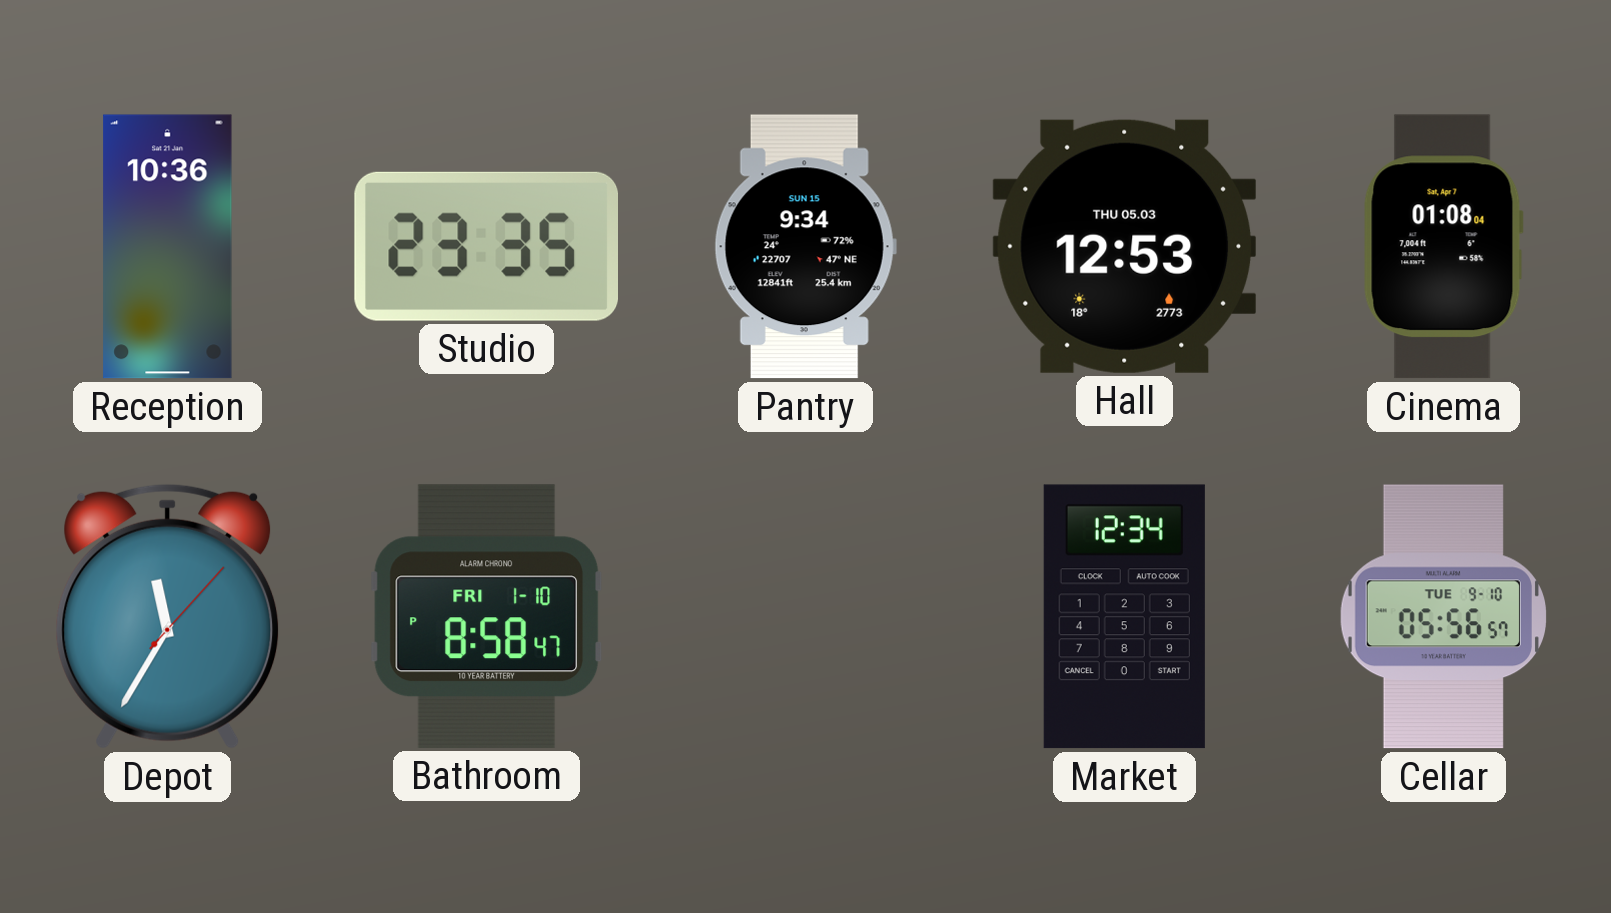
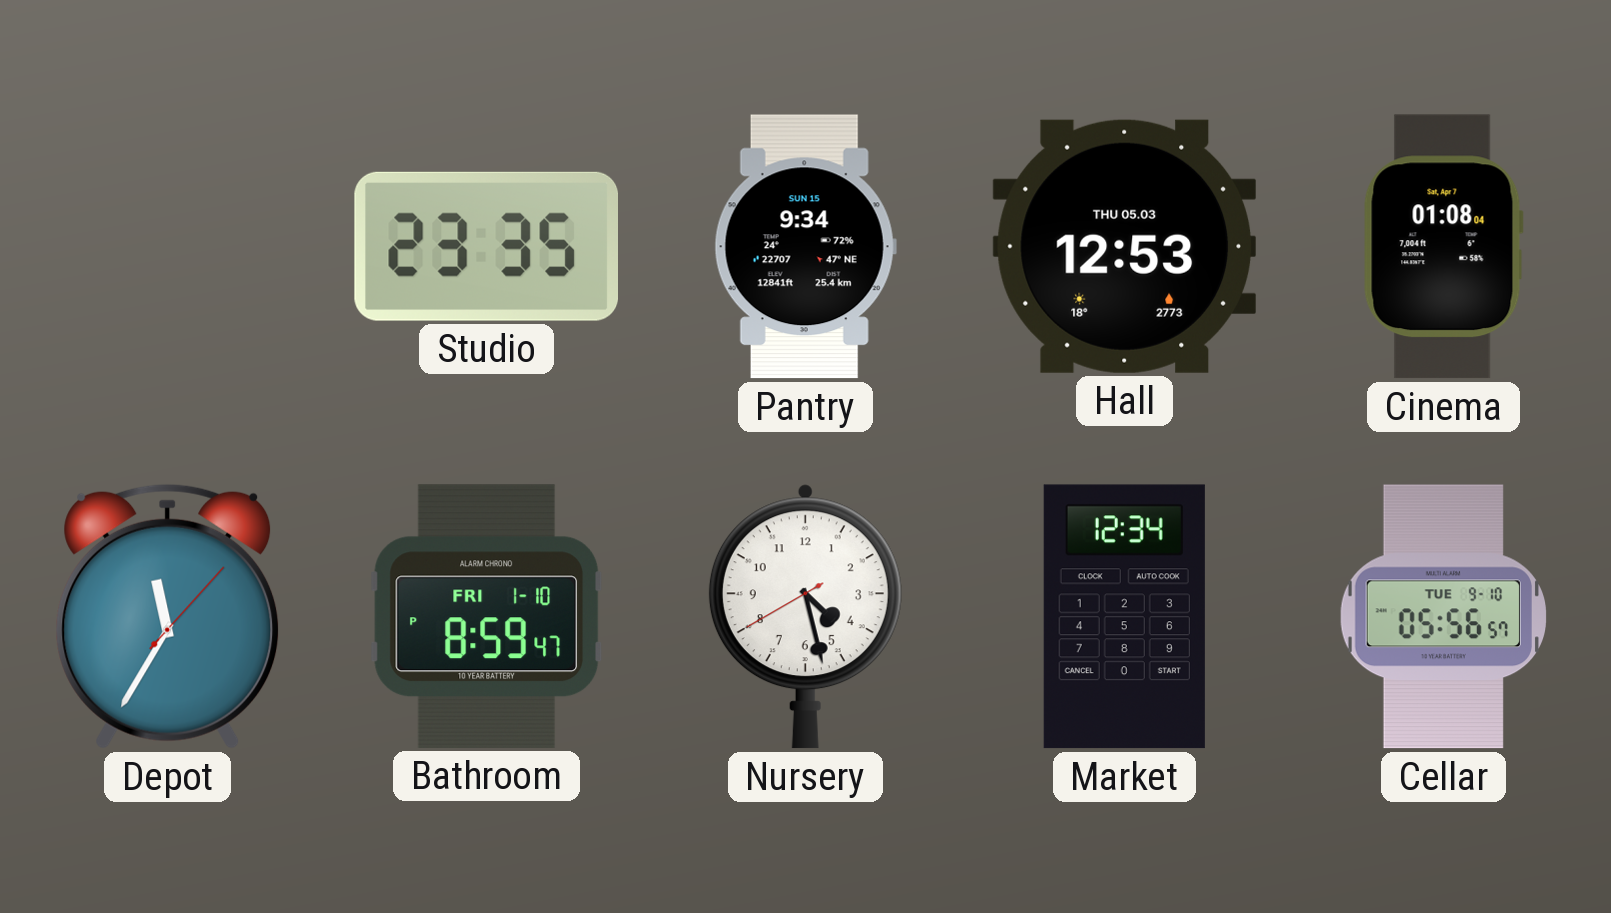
Reception: 10:36 -> none (168, 247)
Bathroom: 8:58 -> 8:59 (486, 616)
Nursery: none -> 4:27 (805, 617)
